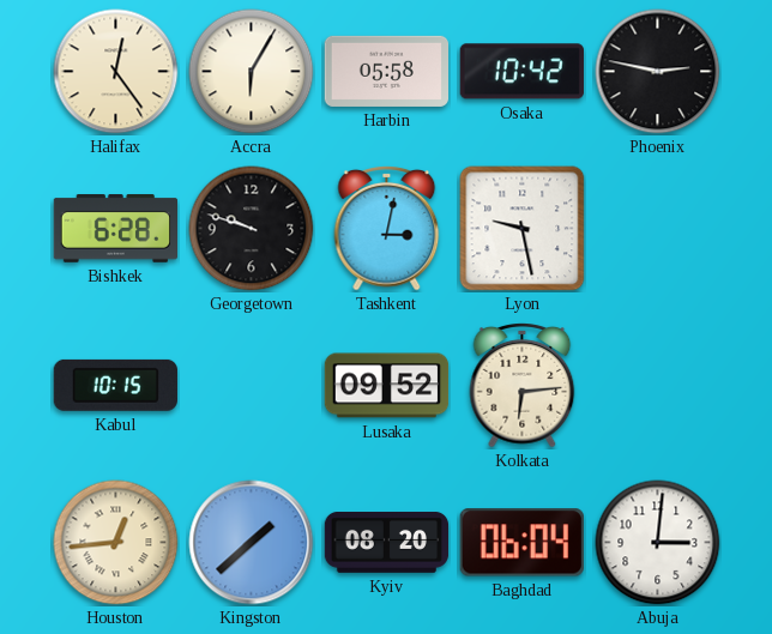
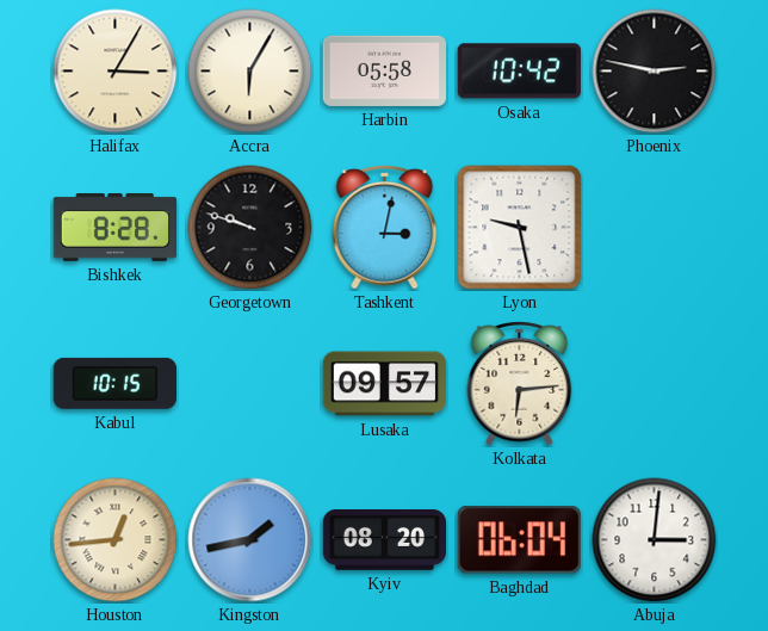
Halifax: 12:24 -> 3:05 (116, 72)
Bishkek: 6:28 -> 8:28 (116, 228)
Lusaka: 09:52 -> 09:57 (385, 384)
Kingston: 1:38 -> 1:43 (250, 540)
